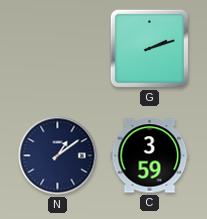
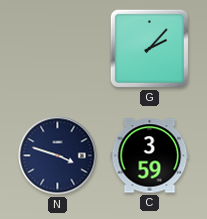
G: 2:12 -> 2:07 (149, 48)
N: 1:09 -> 3:48 (58, 156)
